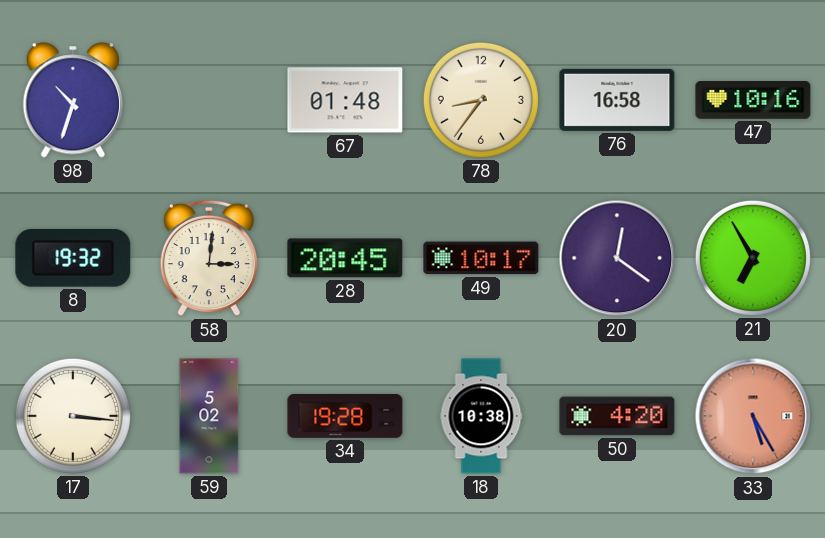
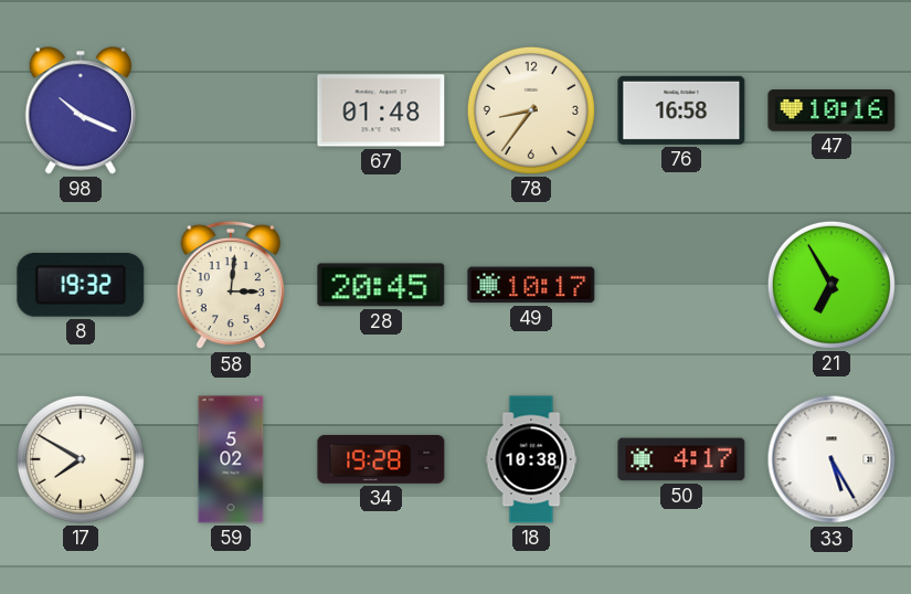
98: 10:33 -> 10:19 (80, 110)
20: 12:21 -> none (617, 258)
17: 3:16 -> 7:50 (81, 459)
50: 4:20 -> 4:17 (681, 459)
33 dial: salmon -> white (831, 459)
